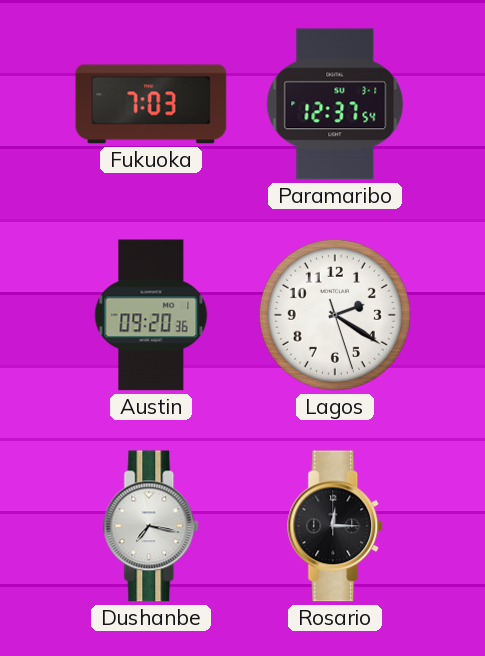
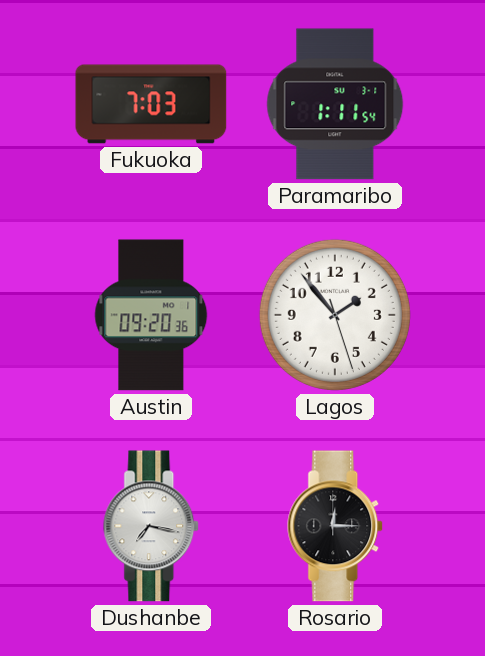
Paramaribo: 12:37 -> 1:11 (335, 104)
Lagos: 2:20 -> 1:53 (335, 315)
